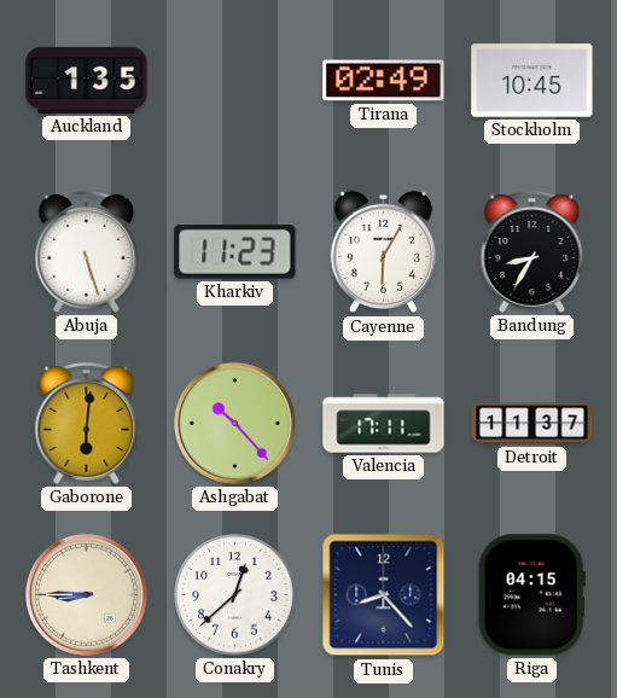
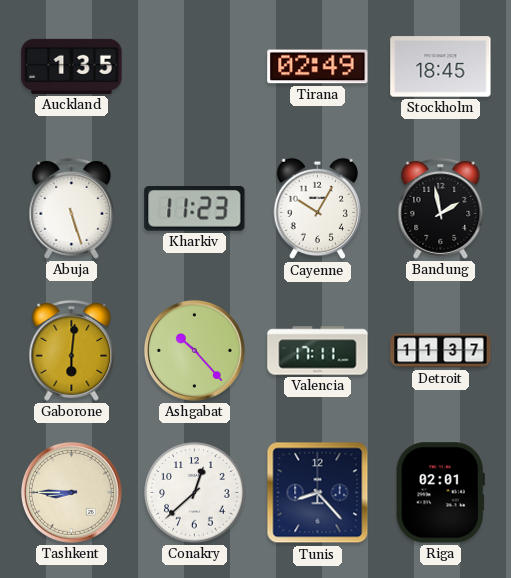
Stockholm: 10:45 -> 18:45 (441, 67)
Cayenne: 6:05 -> 10:05 (317, 209)
Bandung: 8:35 -> 1:58 (441, 208)
Riga: 04:15 -> 02:01 (440, 493)
